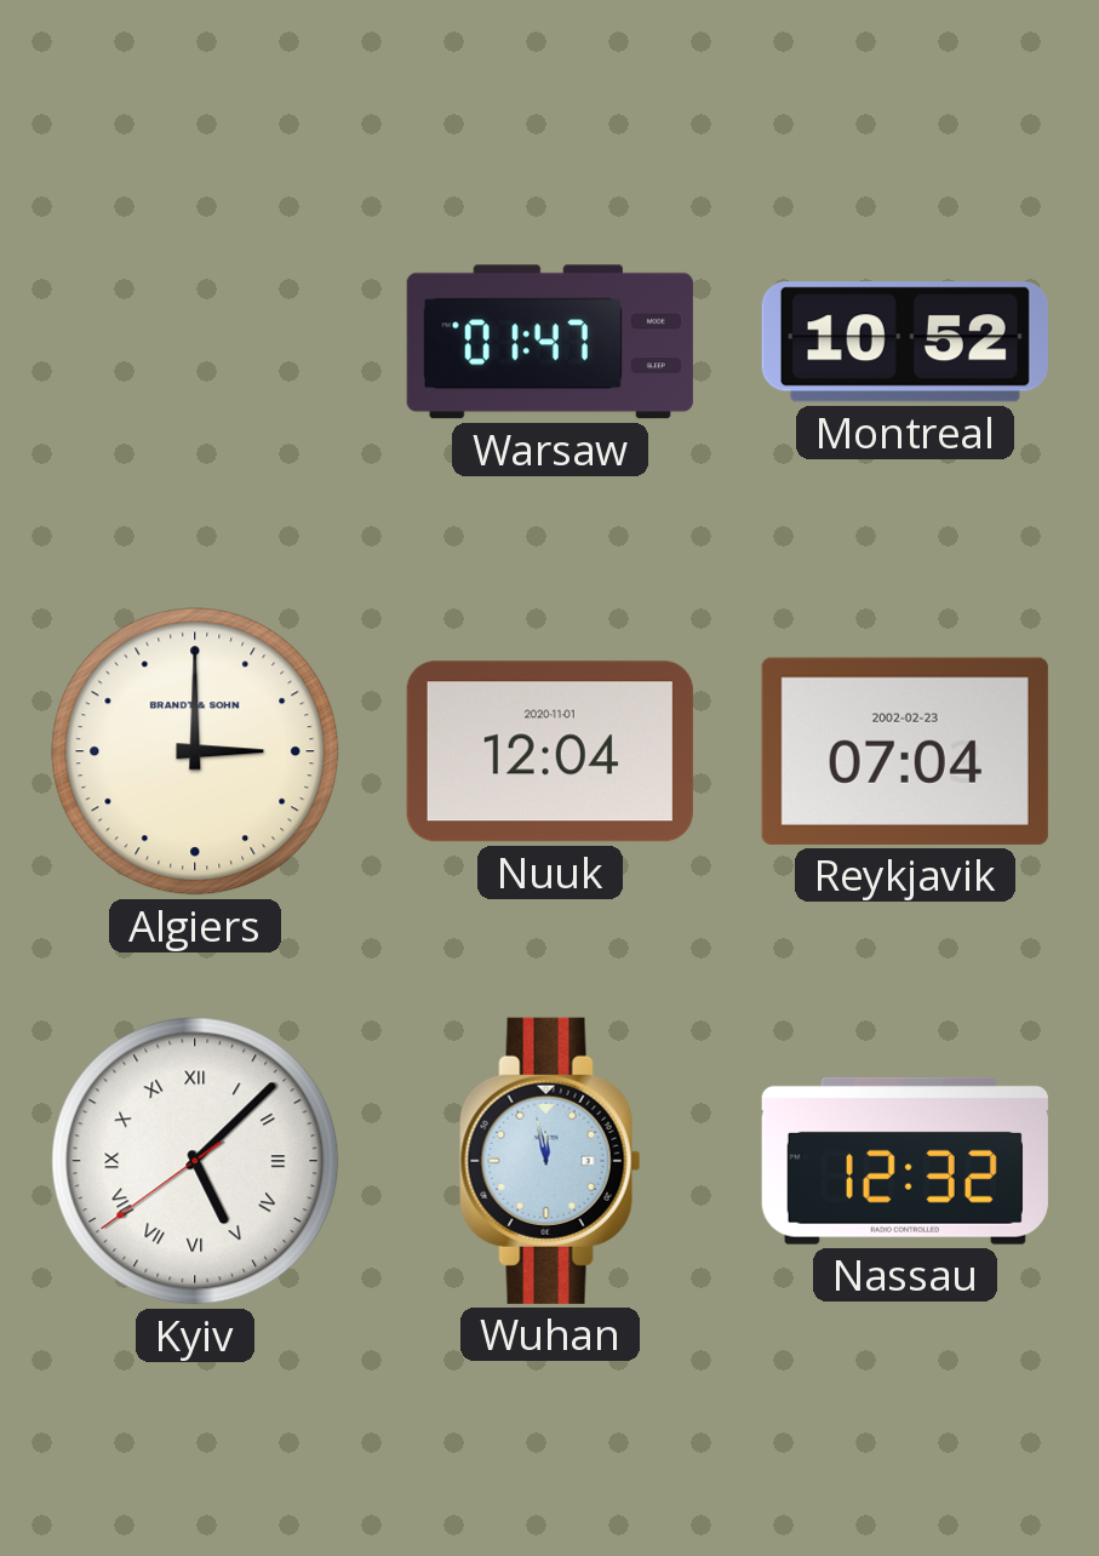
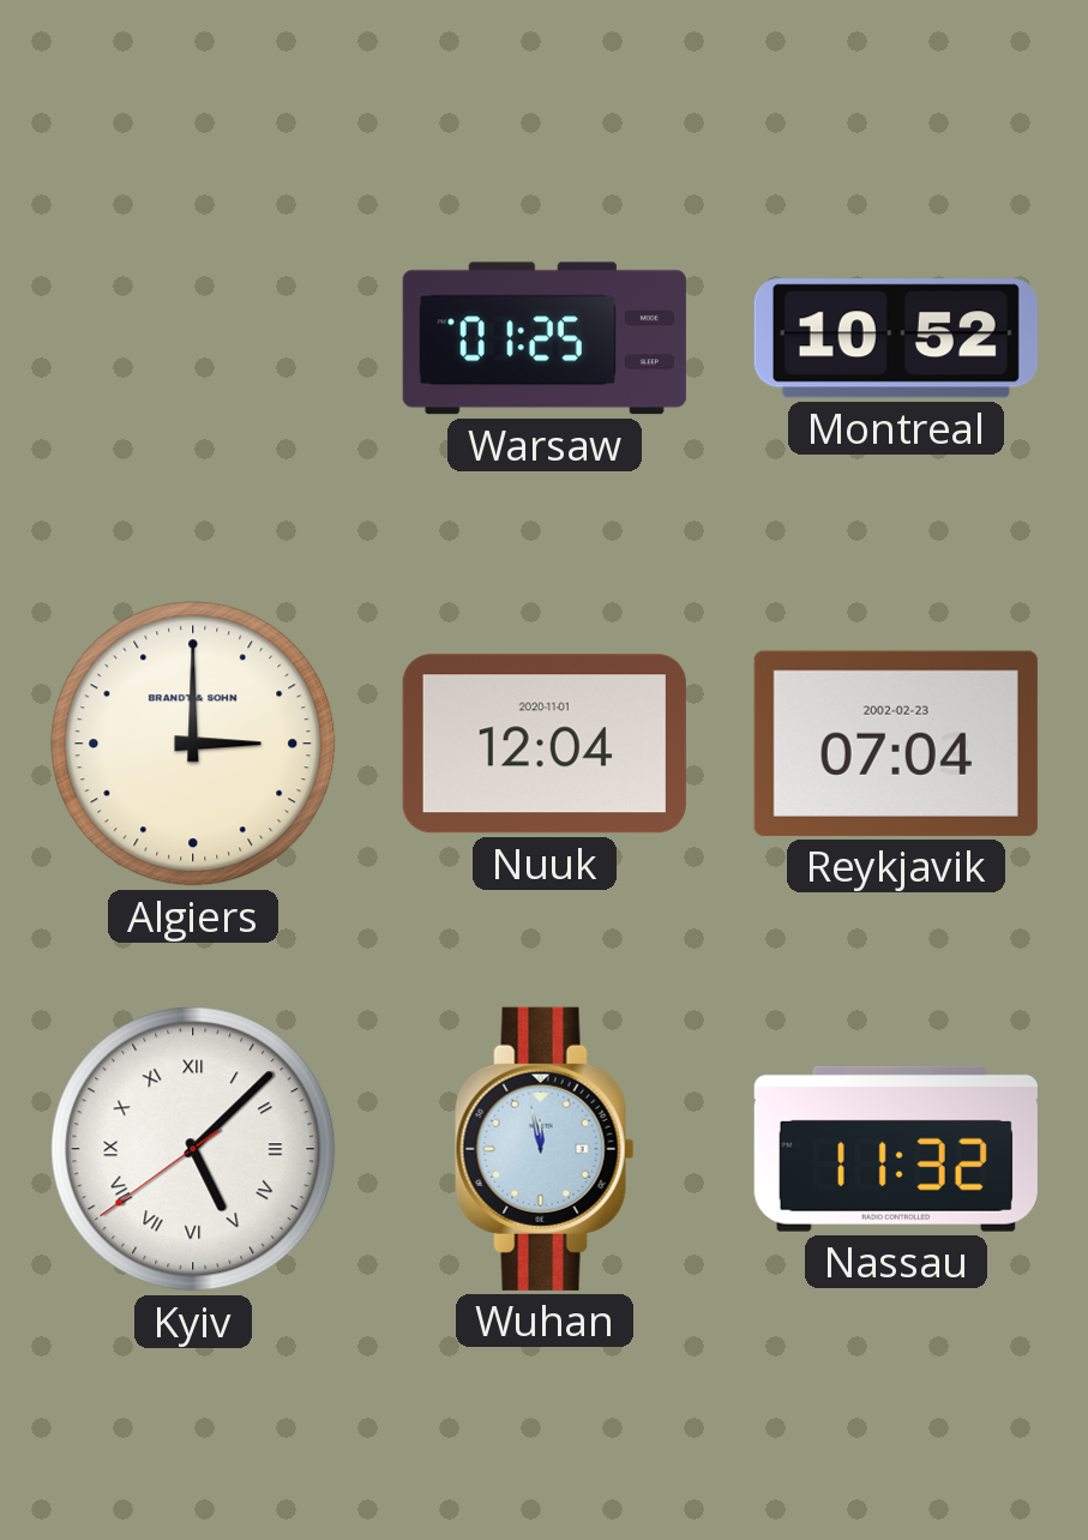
Warsaw: 01:47 -> 01:25 (545, 338)
Nassau: 12:32 -> 11:32 (896, 1149)
